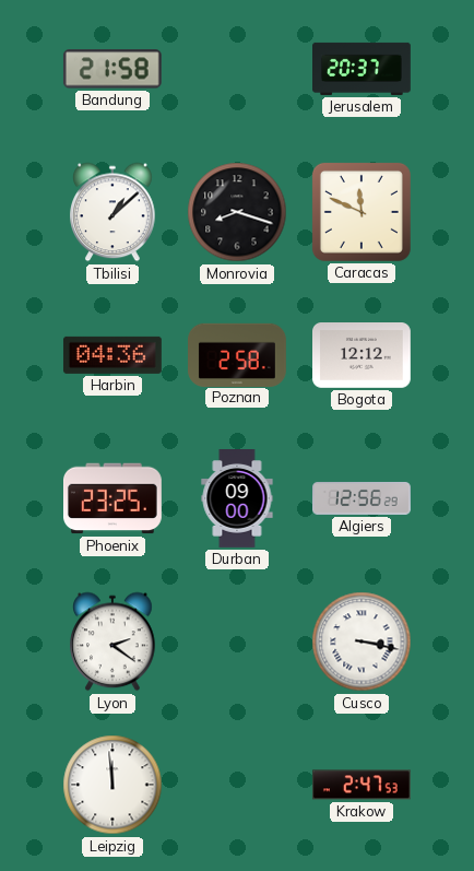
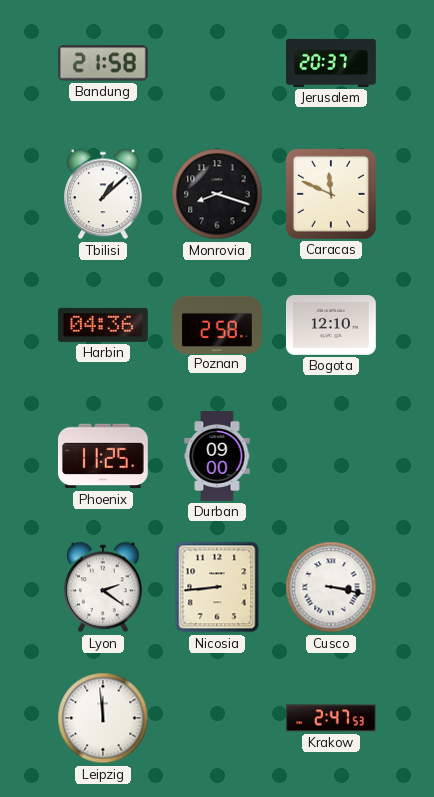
Bogota: 12:12 -> 12:10 (332, 326)
Phoenix: 23:25 -> 11:25 (104, 456)
Algiers: 12:56 -> none (363, 498)
Nicosia: none -> 8:44 (217, 587)
